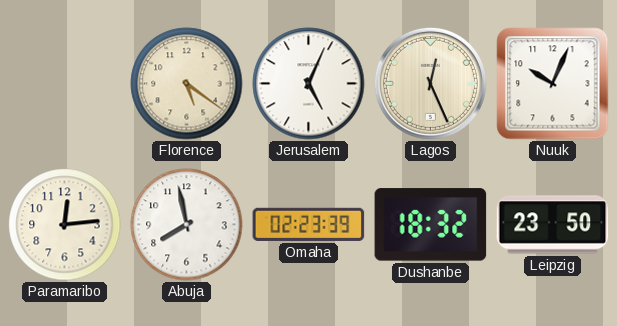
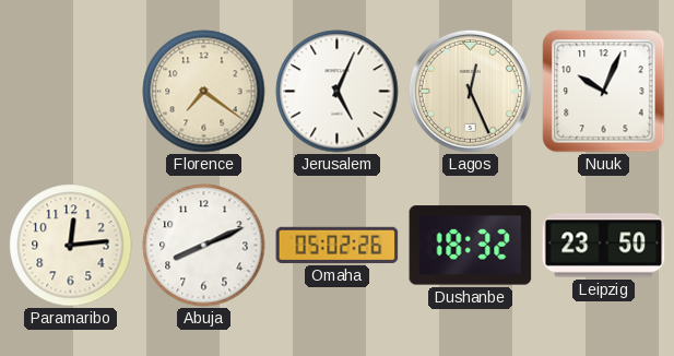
Florence: 5:21 -> 7:21 (204, 92)
Abuja: 7:58 -> 8:11 (204, 246)
Omaha: 02:23 -> 05:02 (338, 245)
